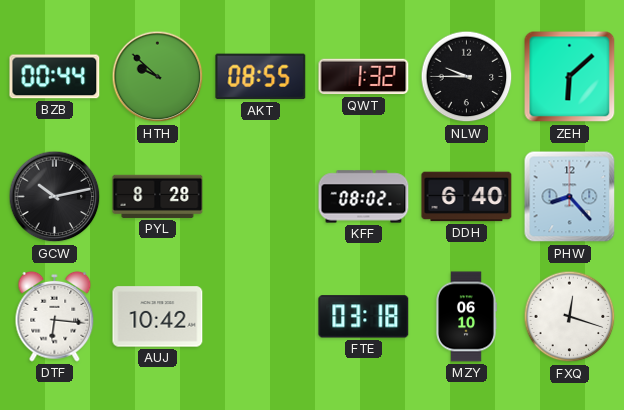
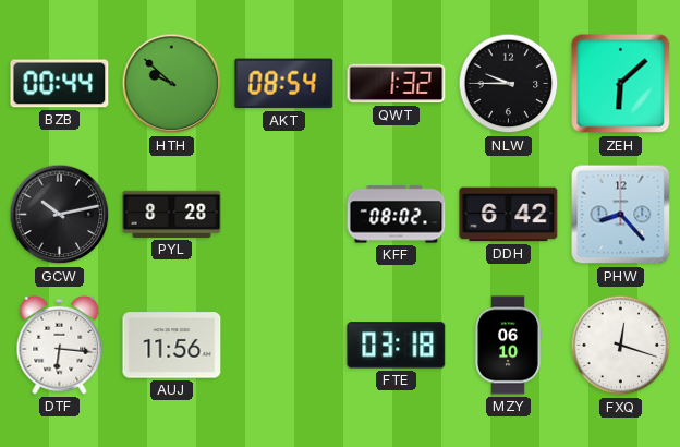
AKT: 08:55 -> 08:54 (284, 84)
DDH: 6:40 -> 6:42 (509, 215)
AUJ: 10:42 -> 11:56 (172, 346)
